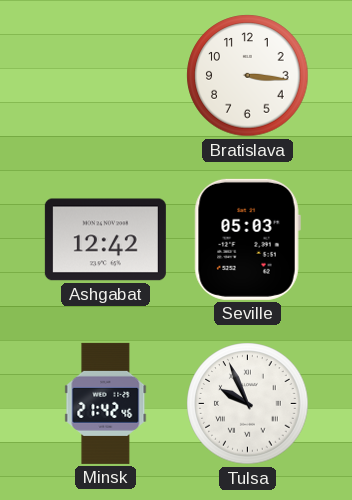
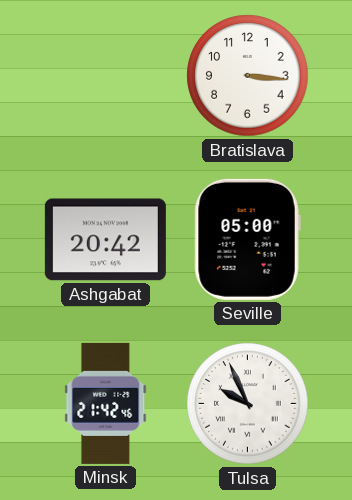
Ashgabat: 12:42 -> 20:42 (105, 240)
Seville: 05:03 -> 05:00 (247, 239)
